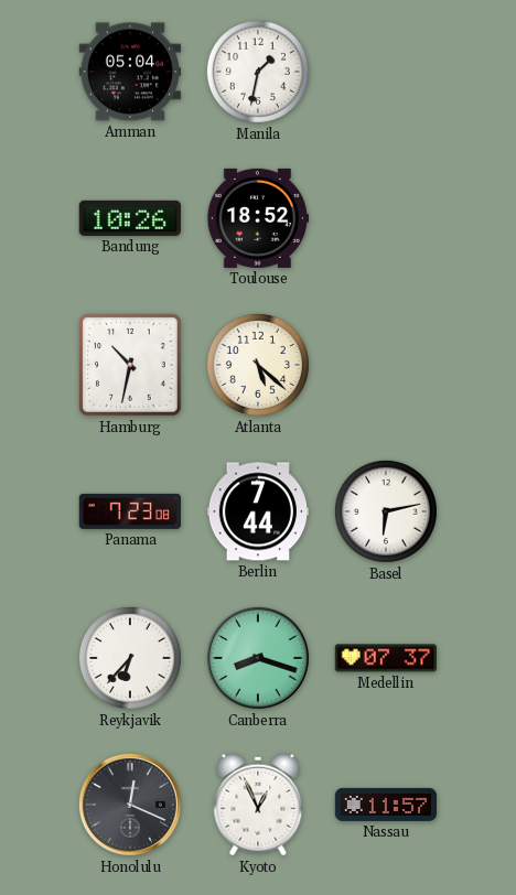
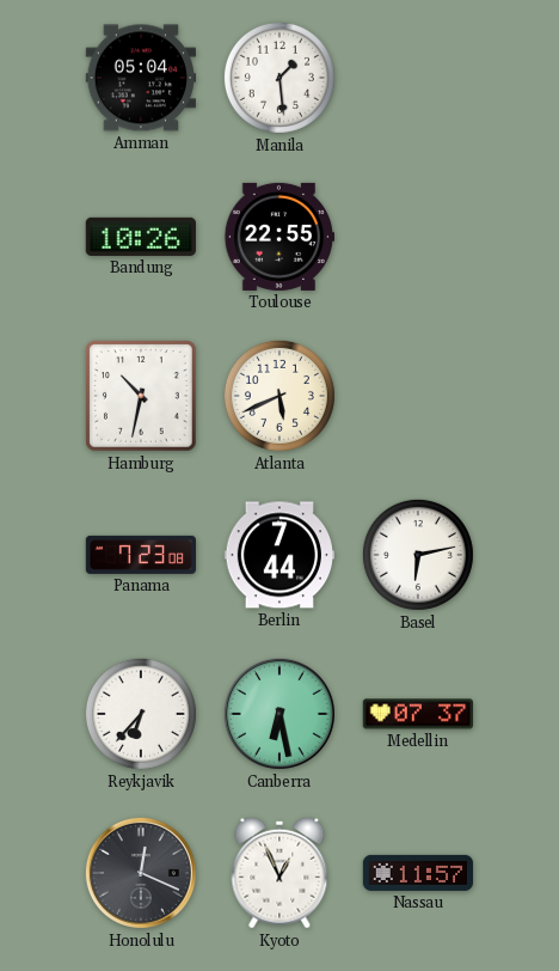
Manila: 1:32 -> 1:29 (279, 78)
Toulouse: 18:52 -> 22:55 (278, 237)
Atlanta: 5:22 -> 5:41 (279, 396)
Canberra: 8:18 -> 6:28 (279, 714)
